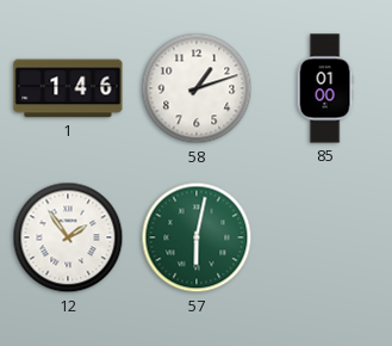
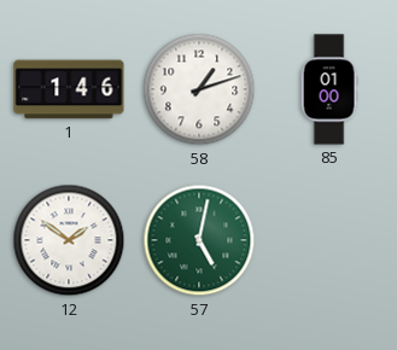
12: 1:54 -> 1:51 (69, 240)
57: 6:02 -> 5:02 (199, 240)
